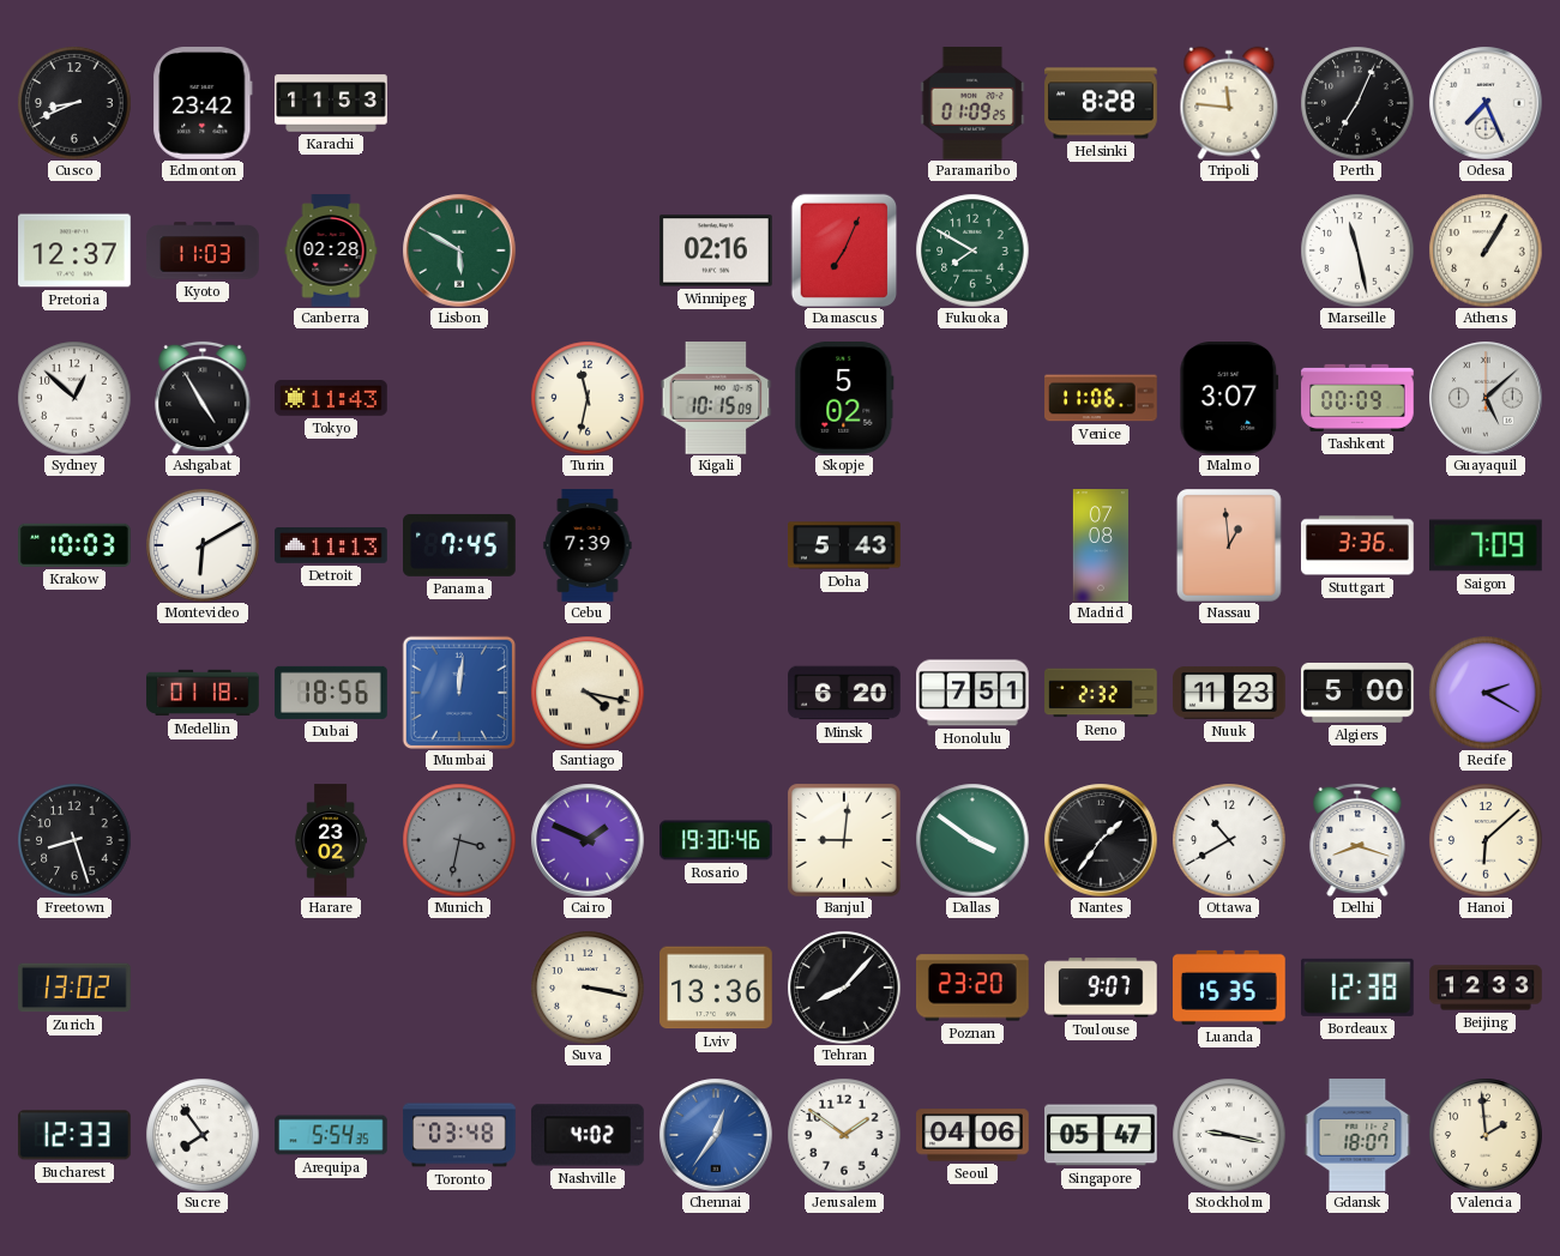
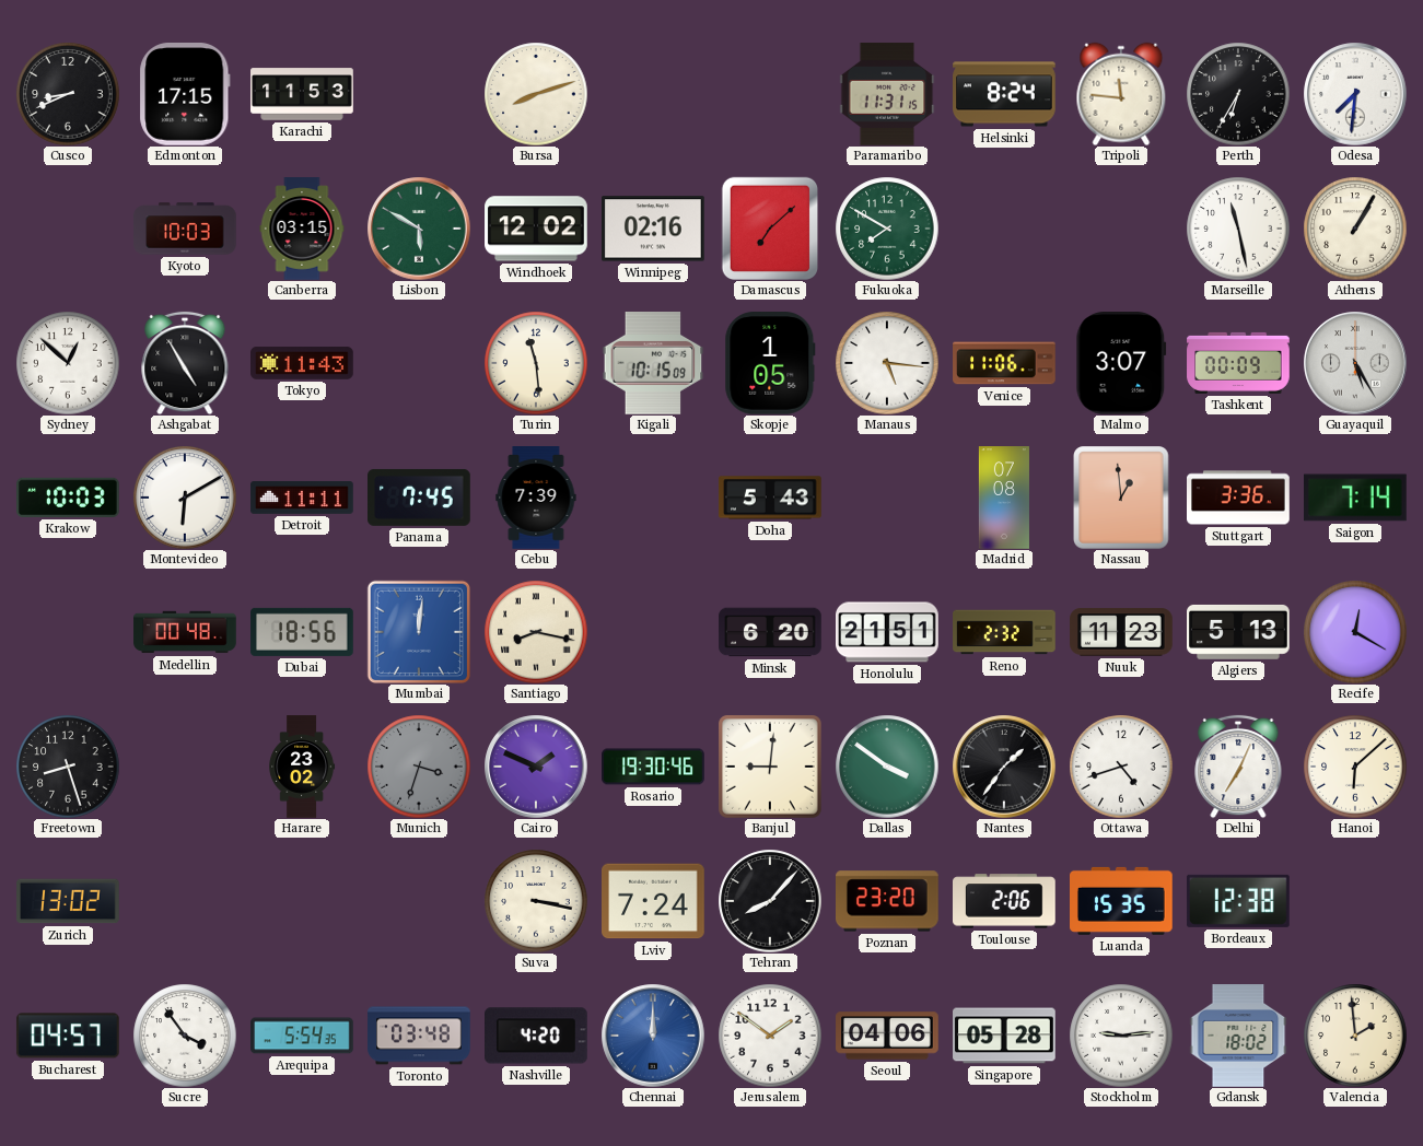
Edmonton: 23:42 -> 17:15 (185, 95)
Bursa: none -> 8:12 (536, 94)
Paramaribo: 01:09 -> 11:31 (887, 94)
Helsinki: 8:28 -> 8:24 (1004, 94)
Perth: 7:04 -> 6:35 (1238, 94)
Odesa: 7:26 -> 7:31 (1355, 94)
Pretoria: 12:37 -> none (74, 250)
Kyoto: 11:03 -> 10:03 (185, 229)
Canberra: 02:28 -> 03:15 (302, 229)
Windhoek: none -> 12:02 (536, 229)
Damascus: 7:04 -> 7:08 (769, 227)
Turin: 11:32 -> 11:29 (536, 363)
Skopje: 5:02 -> 1:05 (770, 364)
Manaus: none -> 5:16 (887, 363)
Guayaquil: 5:08 -> 5:25 (1355, 363)
Detroit: 11:13 -> 11:11 (302, 499)
Saigon: 7:09 -> 7:14 (1356, 498)
Medellin: 01:18 -> 00:48 (185, 632)
Santiago: 4:17 -> 8:17 (536, 632)
Honolulu: 7:51 -> 21:51 (887, 632)
Algiers: 5:00 -> 5:13 (1239, 632)
Recife: 2:20 -> 12:20 (1355, 632)
Munich: 3:32 -> 3:33 (419, 767)
Ottawa: 10:40 -> 4:42 (1121, 767)
Delhi: 8:18 -> 7:04 (1238, 767)
Lviv: 13:36 -> 7:24 (653, 901)
Toulouse: 9:07 -> 2:06 (1005, 901)
Beijing: 12:33 -> none (1486, 988)
Bucharest: 12:33 -> 04:57 (68, 1036)
Sucre: 7:54 -> 3:54 (185, 1036)
Nashville: 4:02 -> 4:20 (537, 1036)
Chennai: 12:36 -> 12:00 (653, 1036)
Singapore: 05:47 -> 05:28 (1004, 1036)
Stockholm: 9:17 -> 9:14 (1121, 1036)
Gdansk: 18:07 -> 18:02 (1238, 1036)
